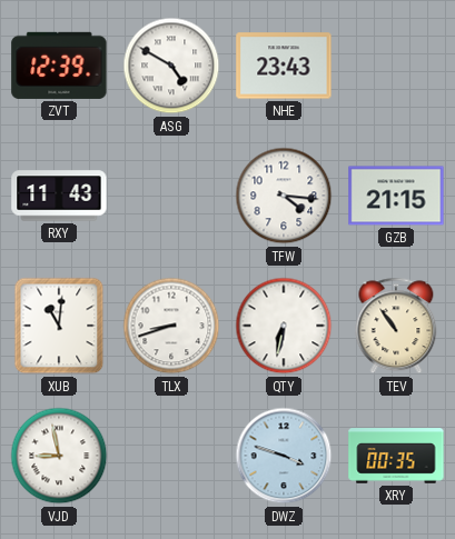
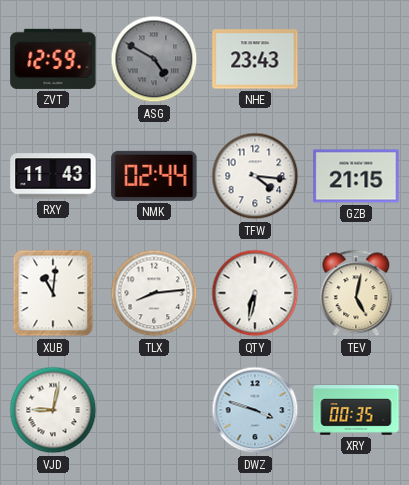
ZVT: 12:39 -> 12:59 (53, 59)
ASG dial: white -> grey (154, 59)
NMK: none -> 02:44 (154, 176)
TLX: 8:42 -> 8:14 (154, 293)
TEV: 10:54 -> 5:02 (356, 293)
VJD: 8:58 -> 9:02 (53, 410)
